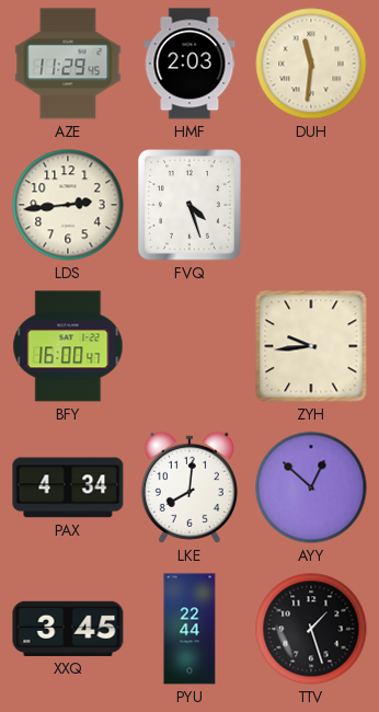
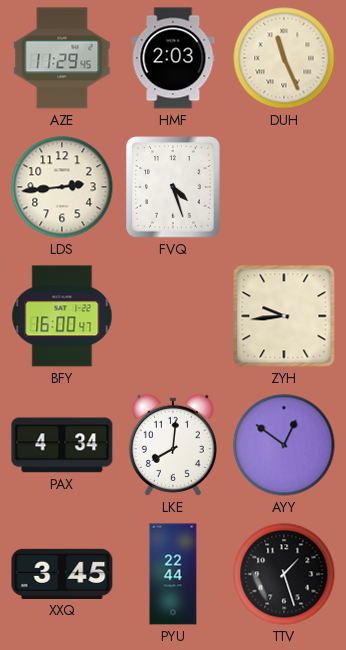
DUH: 11:31 -> 11:26 (284, 58)
AYY: 12:52 -> 12:51 (284, 445)
